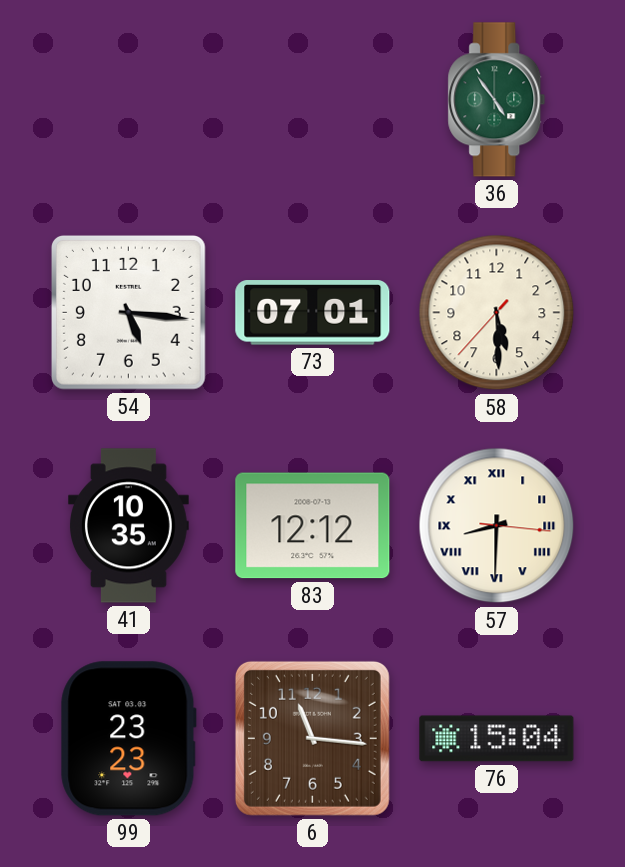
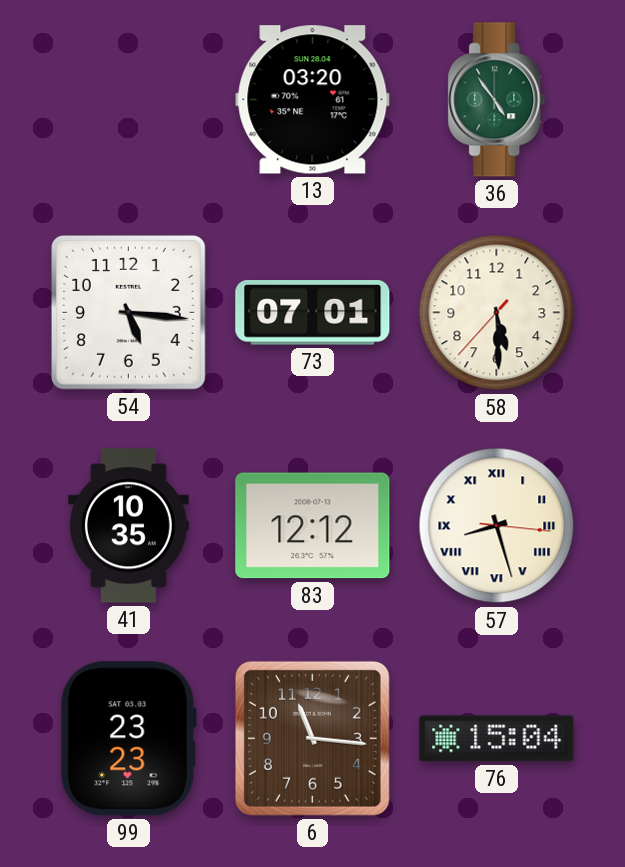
13: none -> 03:20 (313, 100)
57: 8:30 -> 8:27 (497, 526)
